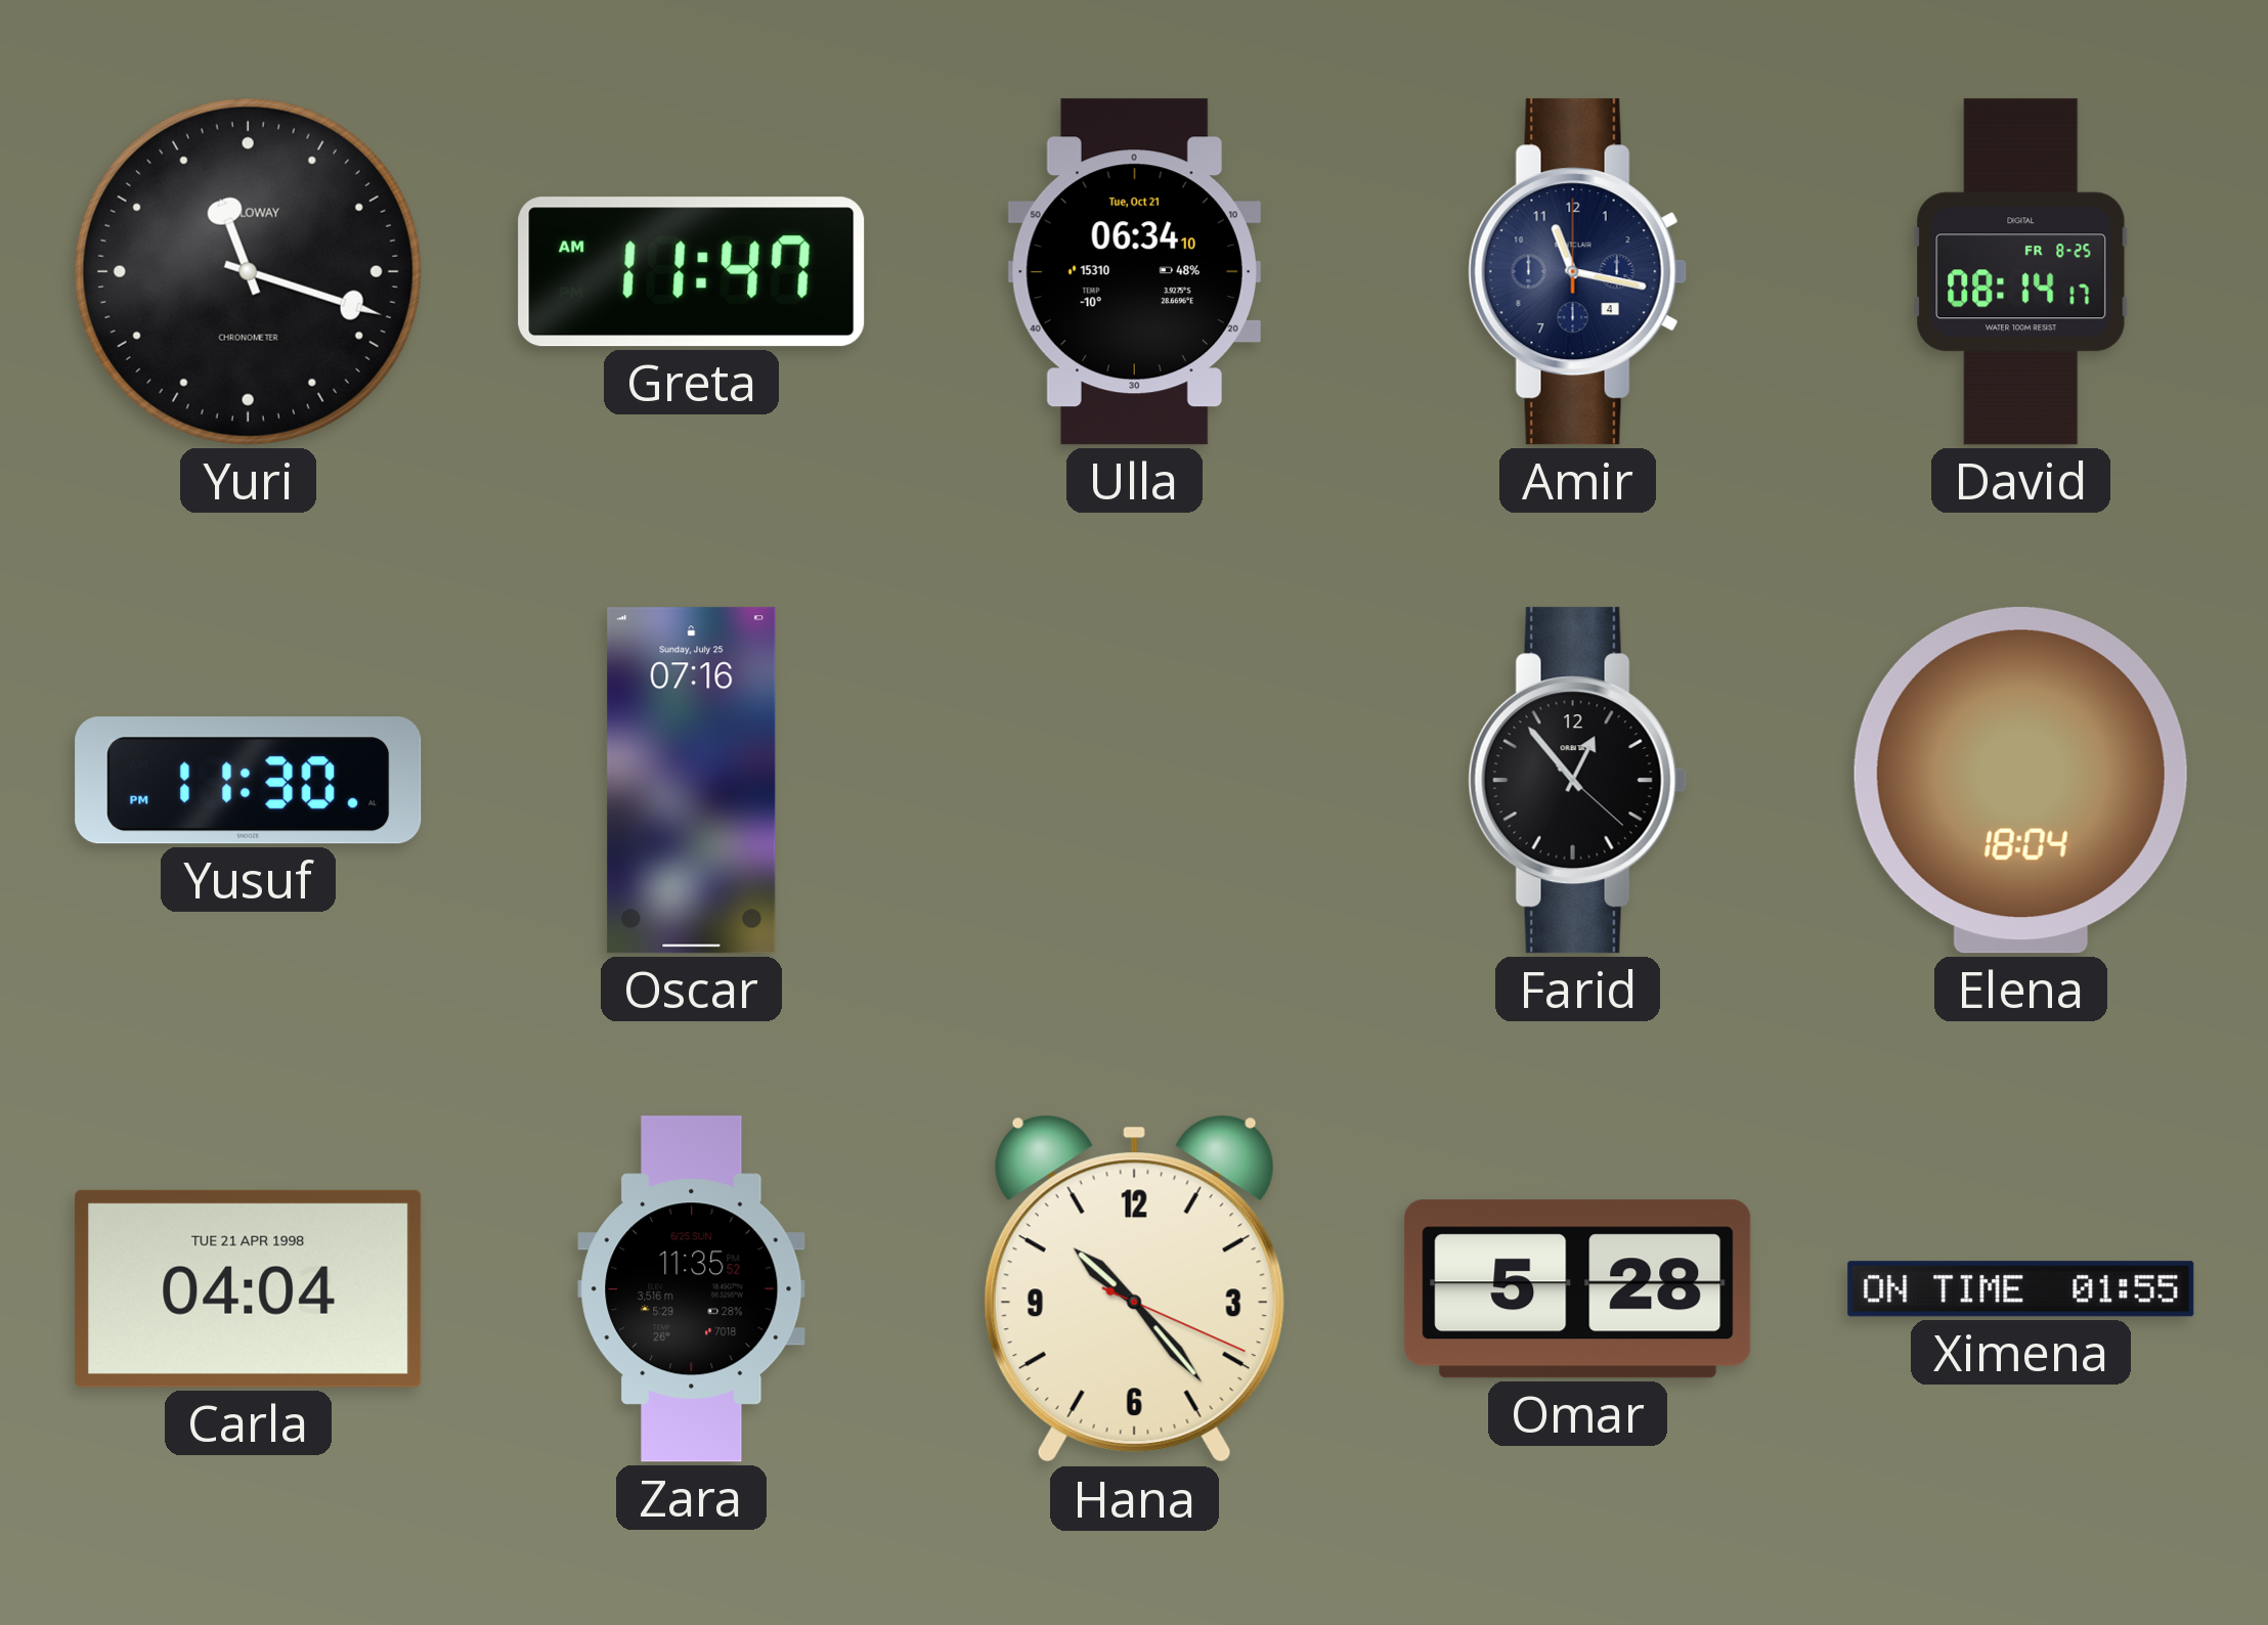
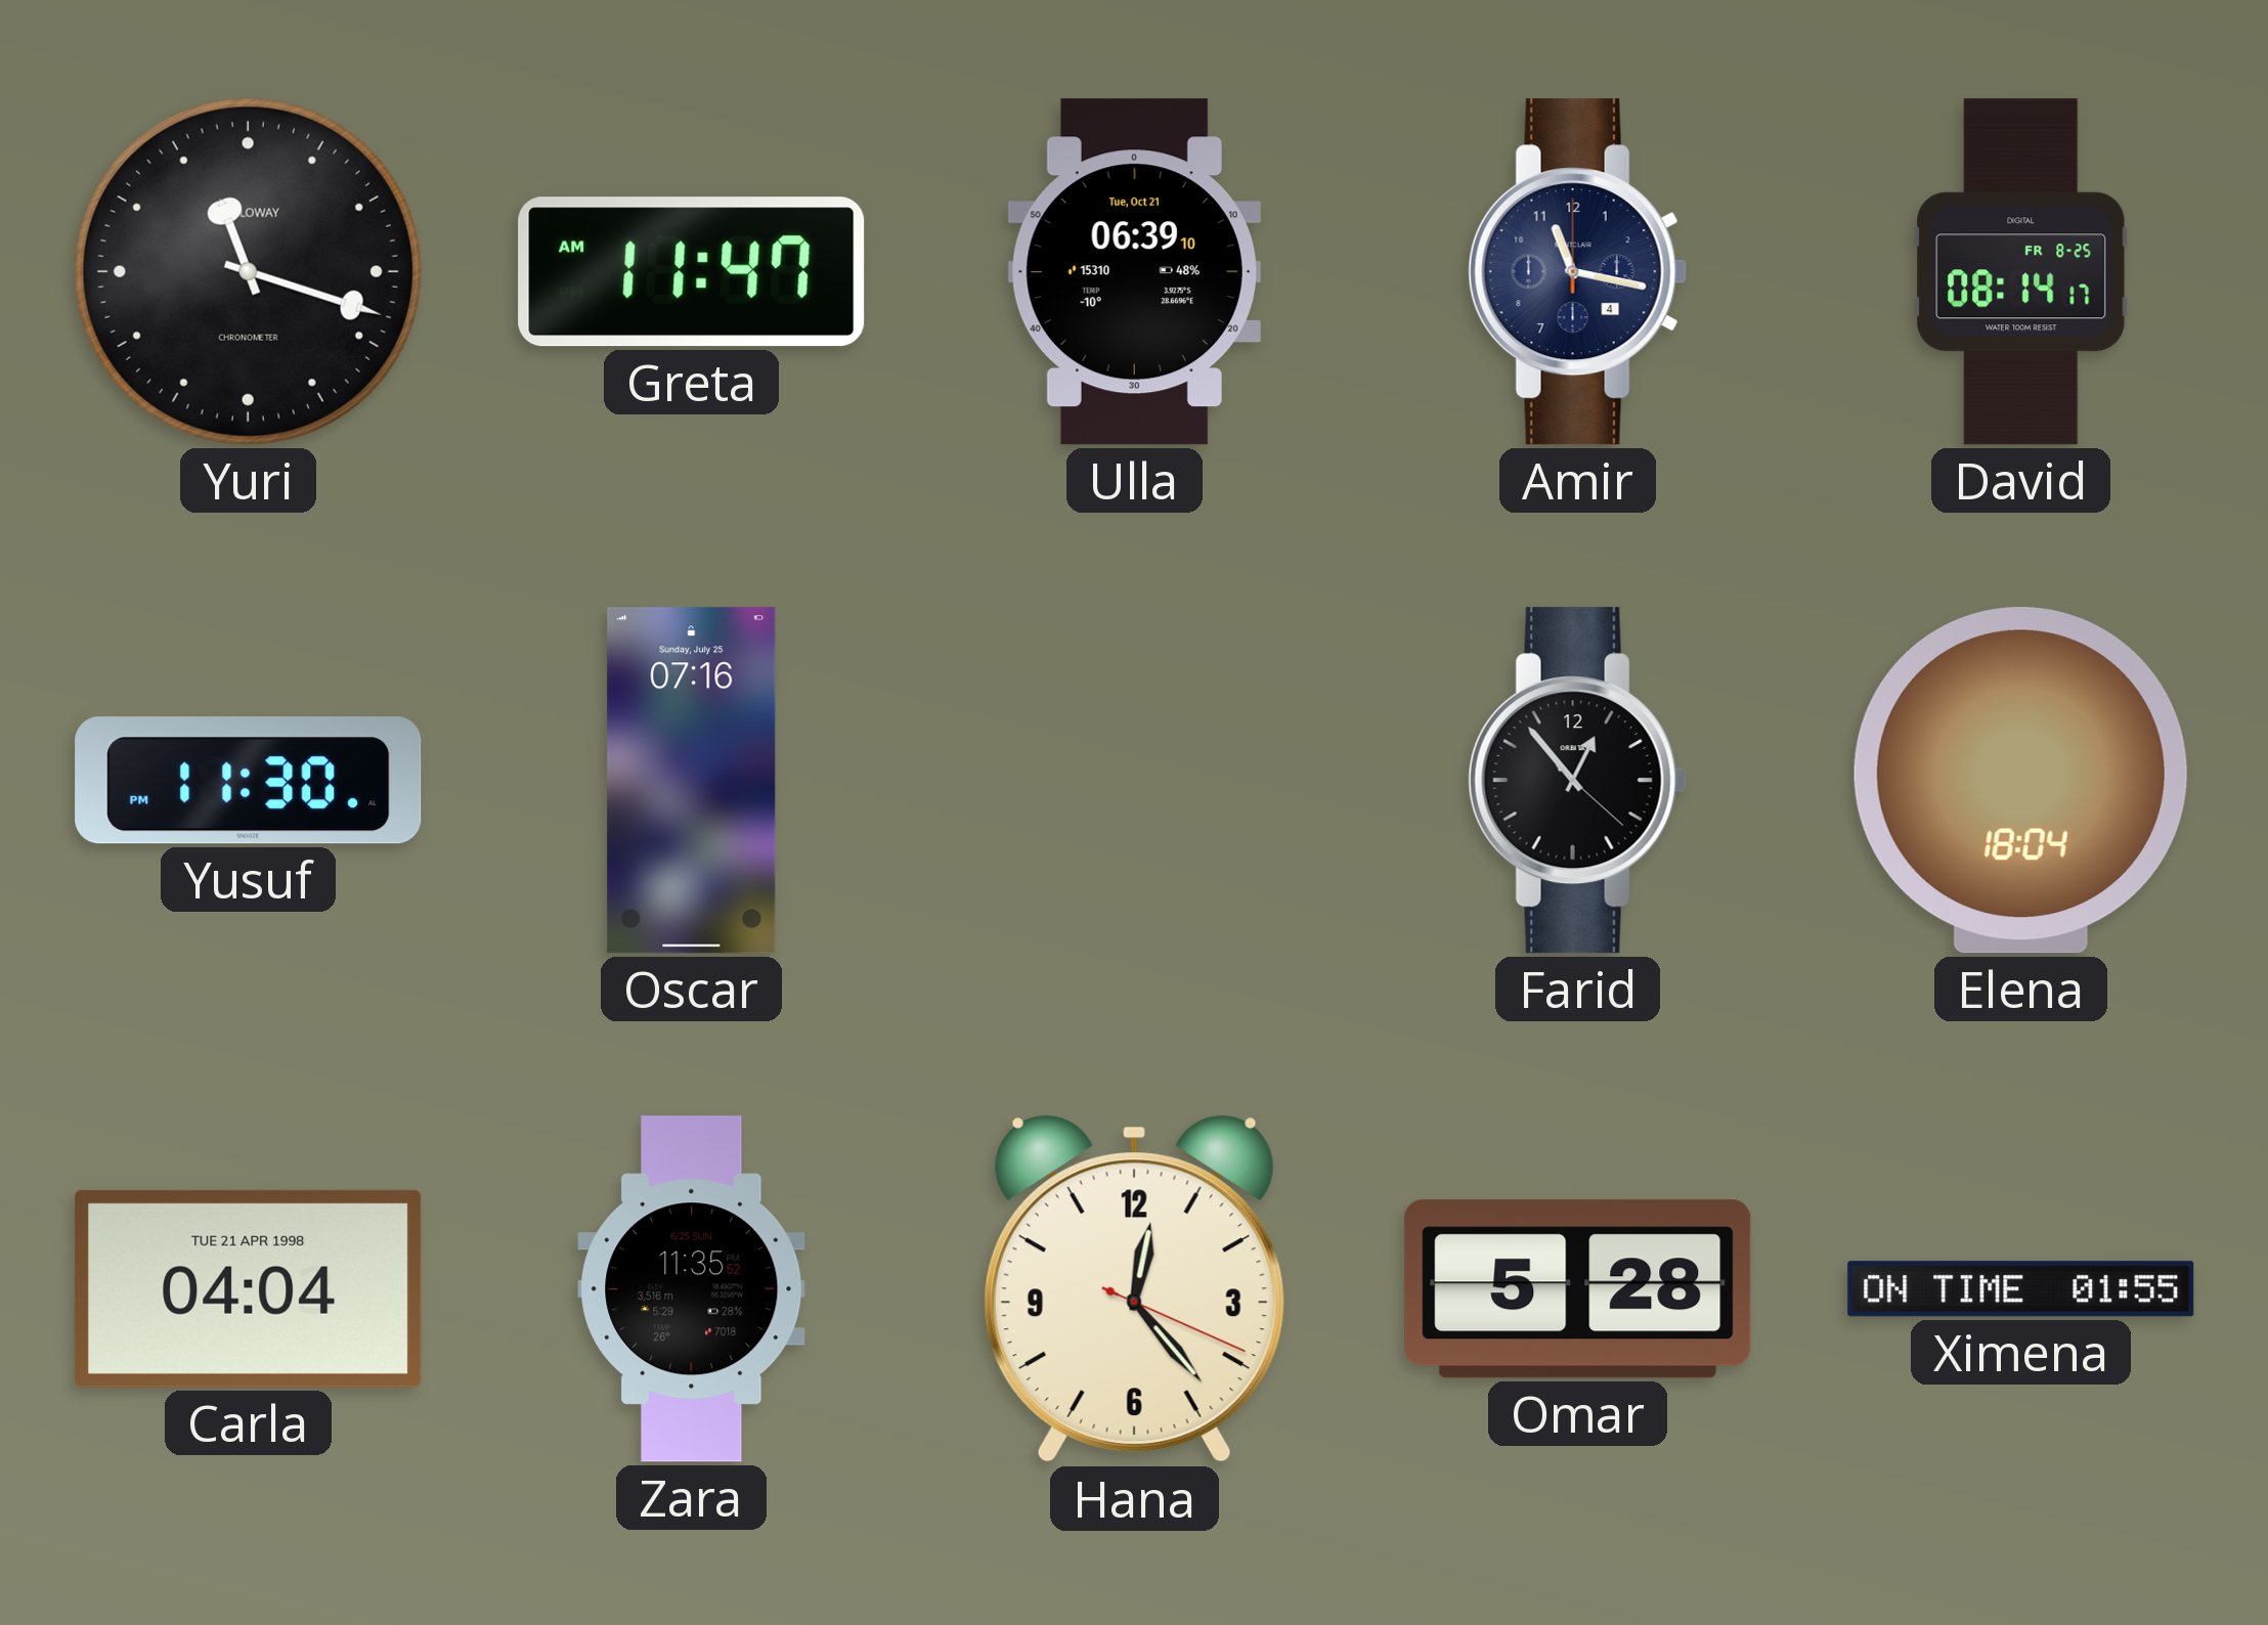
Ulla: 06:34 -> 06:39 (1134, 272)
Hana: 10:23 -> 12:23 (1134, 1289)
